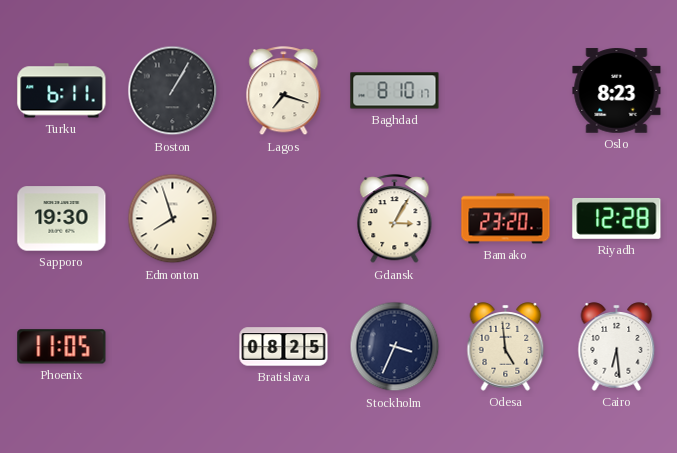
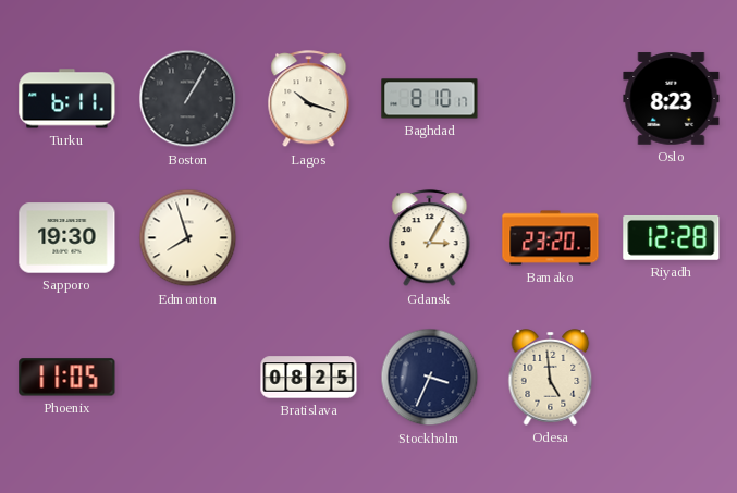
Lagos: 7:18 -> 10:18 (309, 99)
Cairo: 6:29 -> none (617, 347)
